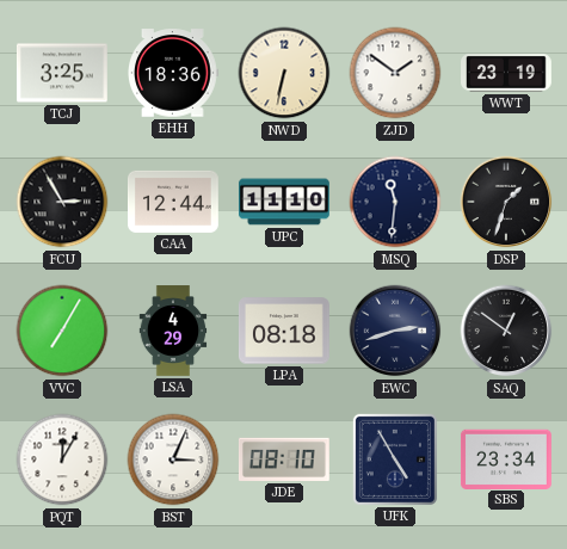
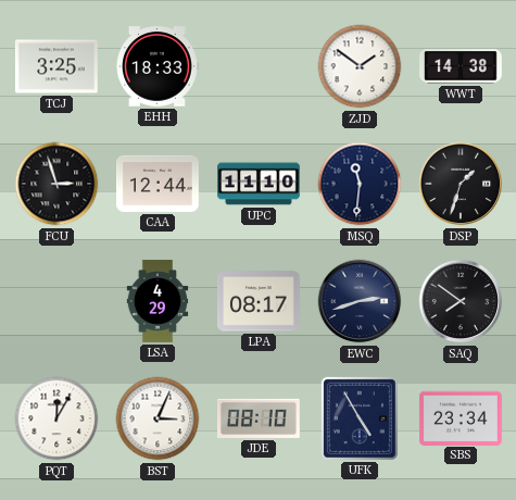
EHH: 18:36 -> 18:33 (158, 66)
NWD: 6:32 -> none (284, 73)
WWT: 23:19 -> 14:38 (462, 66)
FCU: 2:55 -> 2:57 (56, 184)
VVC: 7:05 -> none (62, 331)
LPA: 08:18 -> 08:17 (259, 301)
SAQ: 12:51 -> 7:51 (461, 301)
